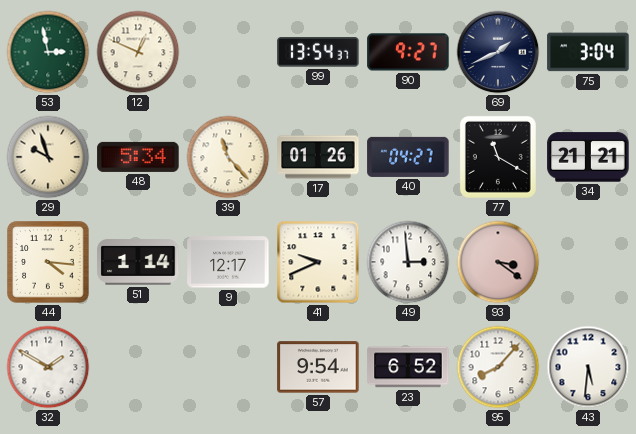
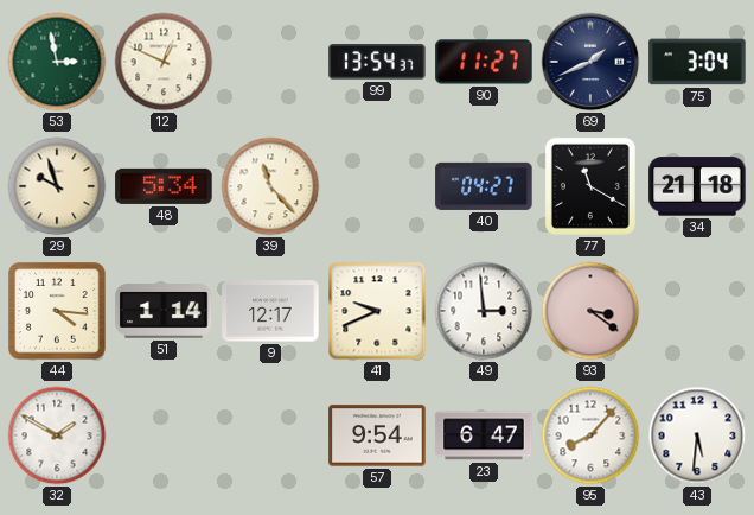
90: 9:27 -> 11:27 (484, 62)
17: 01:26 -> none (318, 157)
34: 21:21 -> 21:18 (697, 186)
23: 6:52 -> 6:47 (484, 435)
